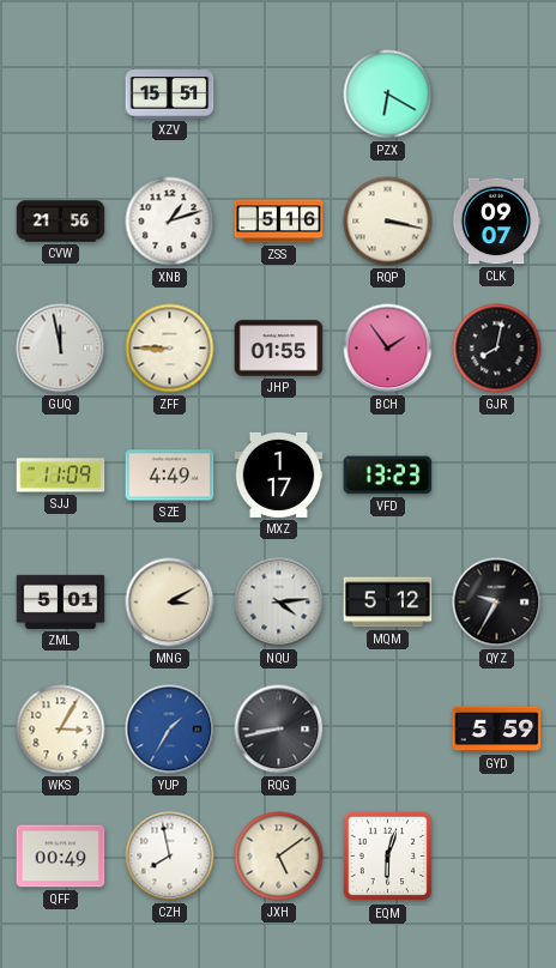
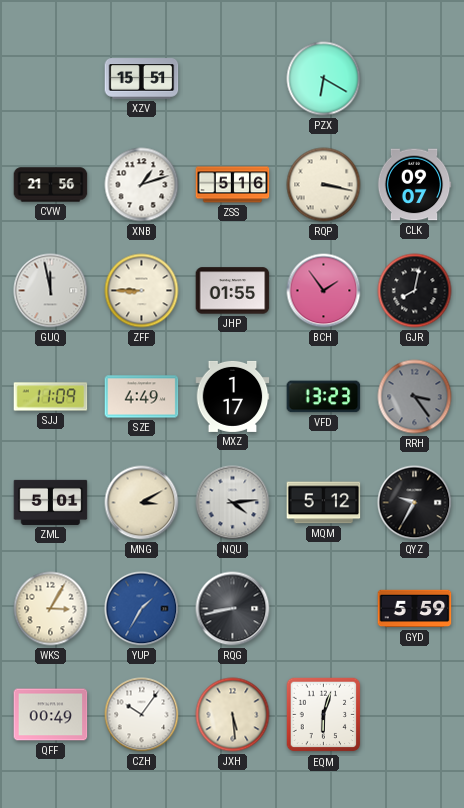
RRH: none -> 3:24 (415, 397)
CZH: 7:58 -> 10:06 (142, 715)
JXH: 5:09 -> 5:29 (233, 715)
